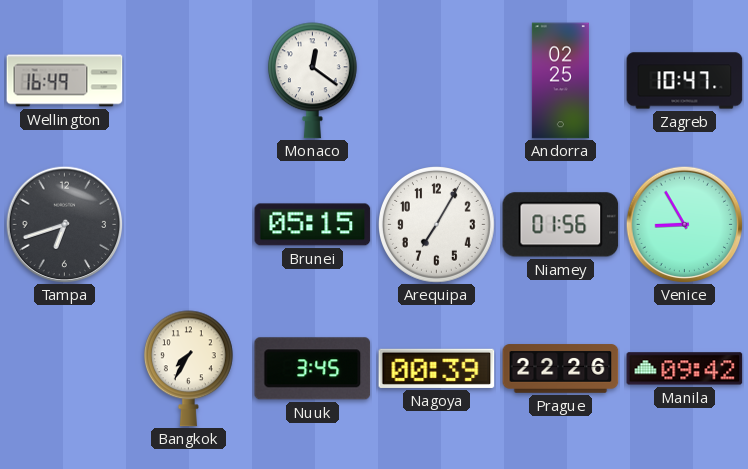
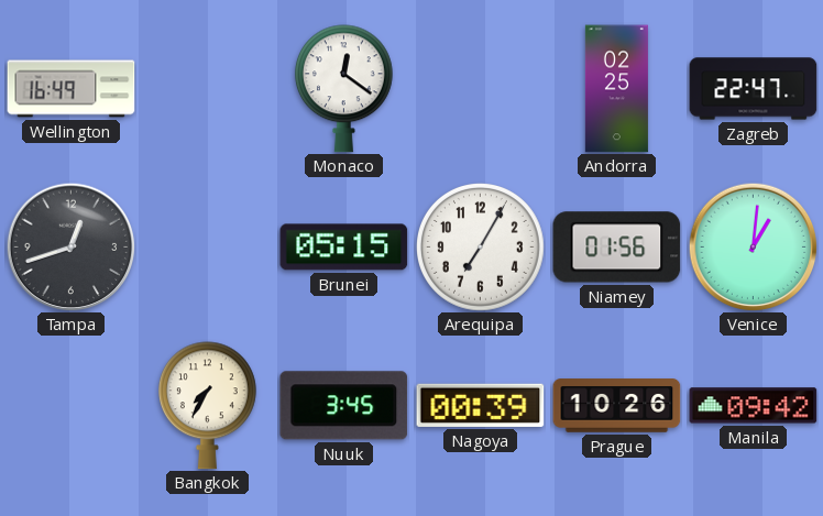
Zagreb: 10:47 -> 22:47 (754, 89)
Tampa: 6:42 -> 12:42 (70, 246)
Venice: 8:55 -> 1:01 (753, 246)
Prague: 22:26 -> 10:26 (617, 406)
